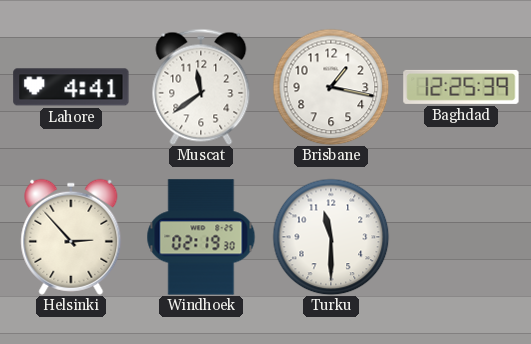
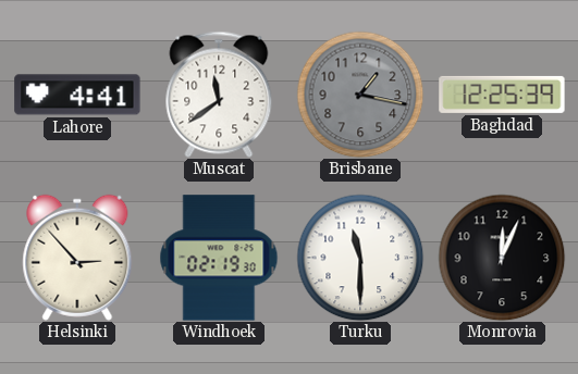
Brisbane dial: white -> grey (360, 95)
Monrovia: none -> 12:04 (502, 258)
